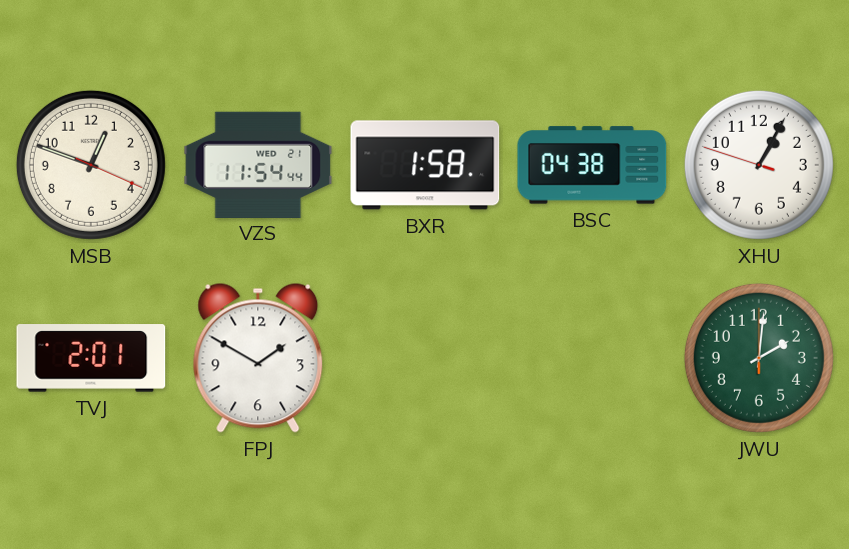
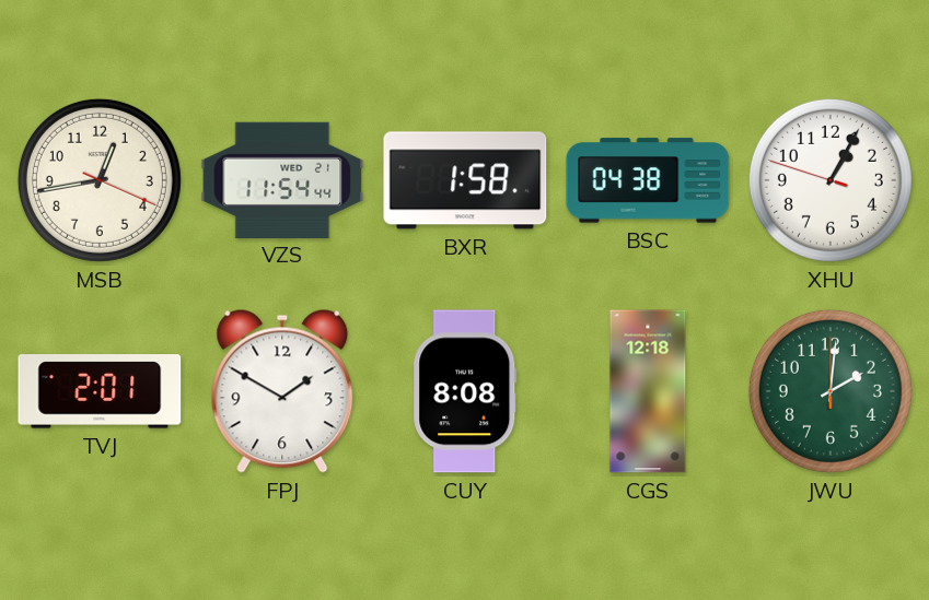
MSB: 12:48 -> 12:43 (100, 180)
CUY: none -> 8:08 (465, 391)
CGS: none -> 12:18 (648, 391)
